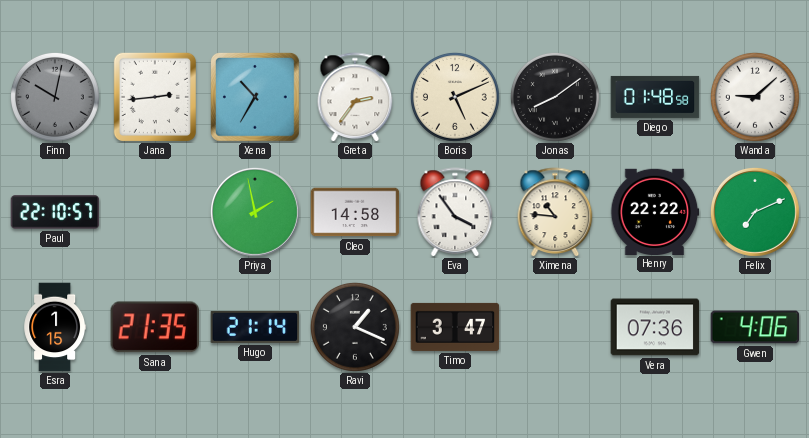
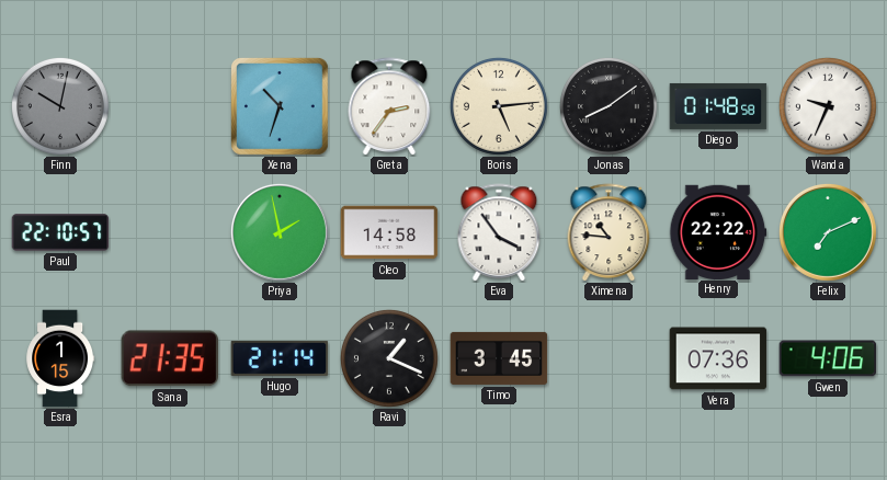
Jana: 2:44 -> none (154, 96)
Xena: 10:35 -> 10:33 (281, 107)
Boris: 5:11 -> 5:14 (499, 106)
Wanda: 9:08 -> 9:34 (828, 106)
Timo: 3:47 -> 3:45 (499, 358)
